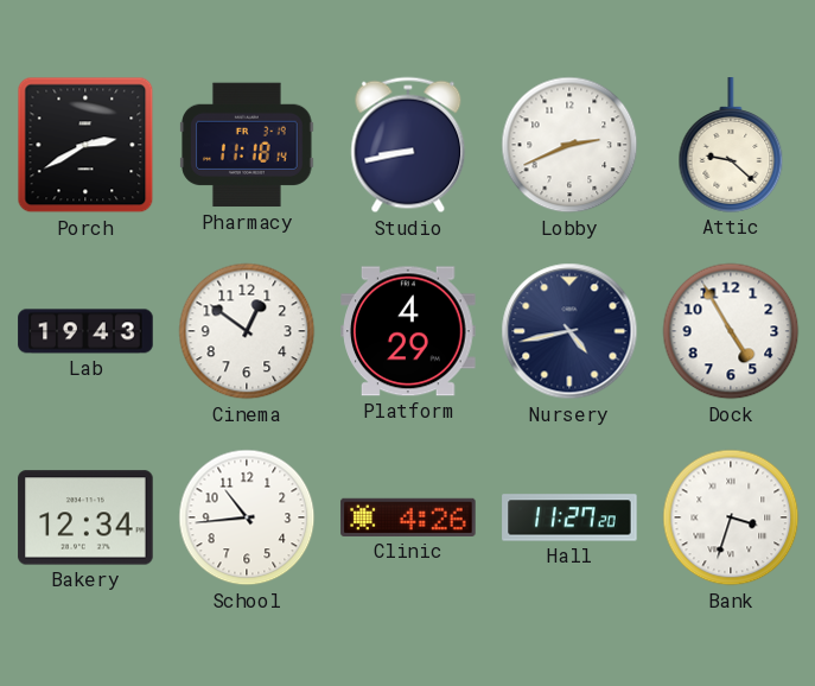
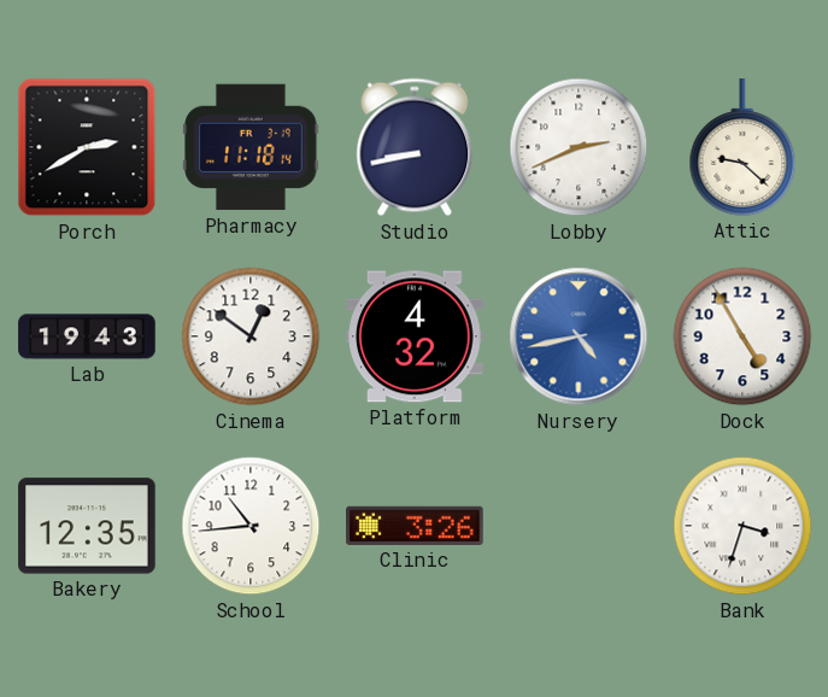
Platform: 4:29 -> 4:32 (415, 336)
Nursery dial: navy -> blue (579, 336)
Bakery: 12:34 -> 12:35 (87, 526)
Clinic: 4:26 -> 3:26 (415, 526)
Hall: 11:27 -> none (569, 517)
